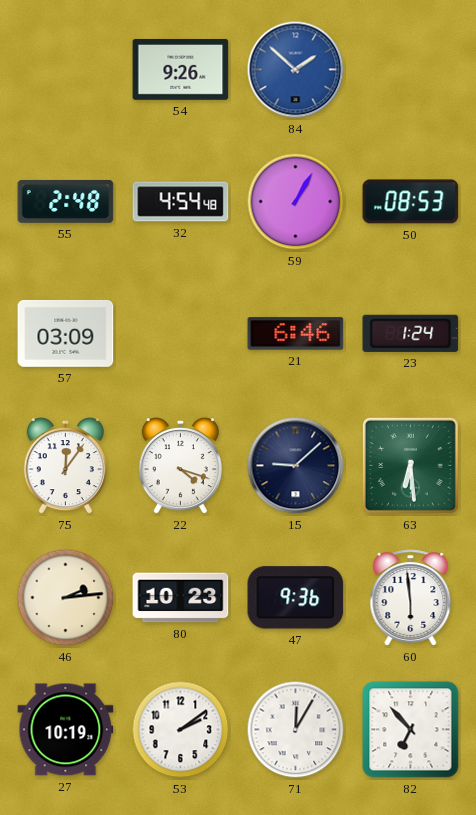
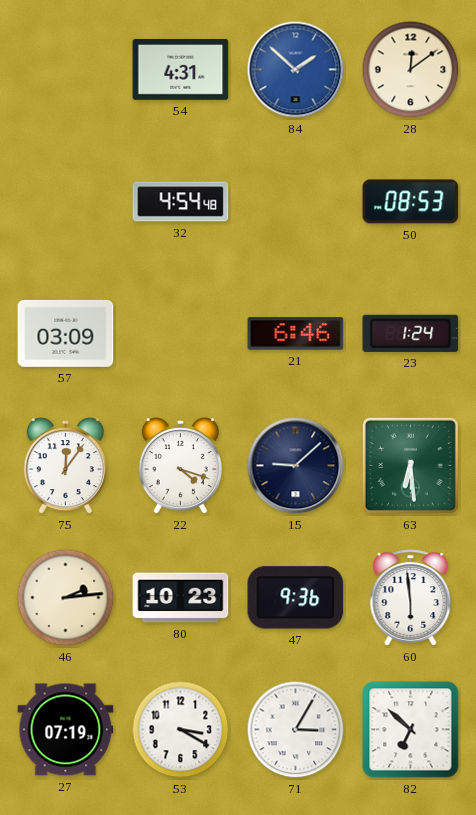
54: 9:26 -> 4:31 (181, 69)
28: none -> 12:09 (411, 70)
55: 2:48 -> none (66, 201)
59: 1:05 -> none (296, 202)
27: 10:19 -> 07:19 (66, 730)
53: 2:09 -> 3:20 (181, 730)
71: 12:05 -> 3:05 (296, 730)
82: 6:53 -> 6:52 (411, 730)
